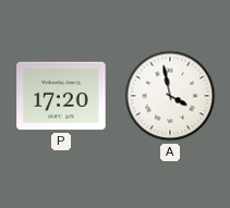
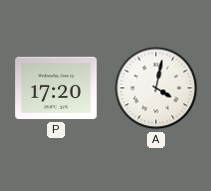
A: 3:58 -> 4:02 (156, 88)
